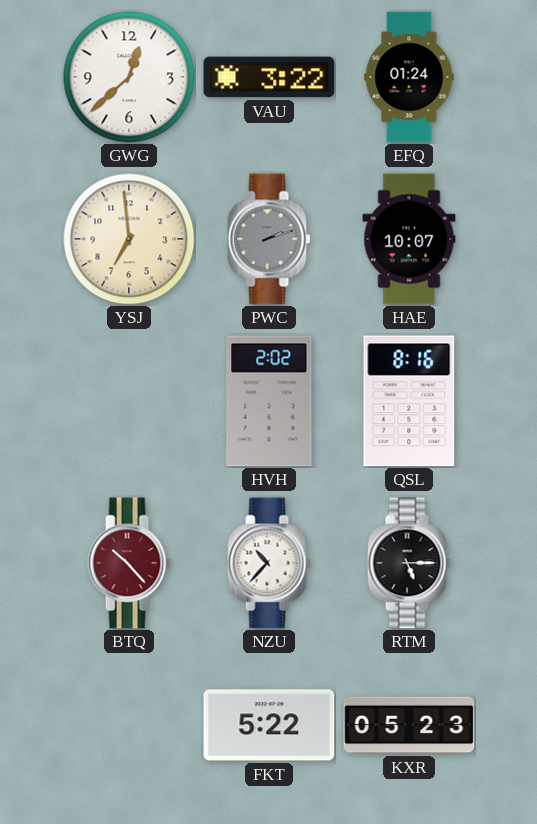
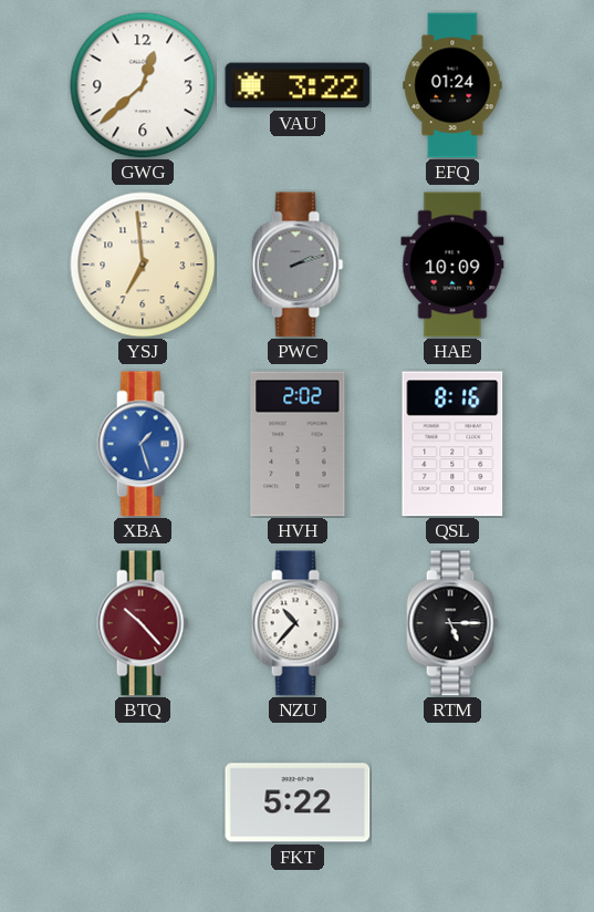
HAE: 10:07 -> 10:09 (452, 265)
XBA: none -> 1:27 (143, 444)
KXR: 05:23 -> none (409, 725)
